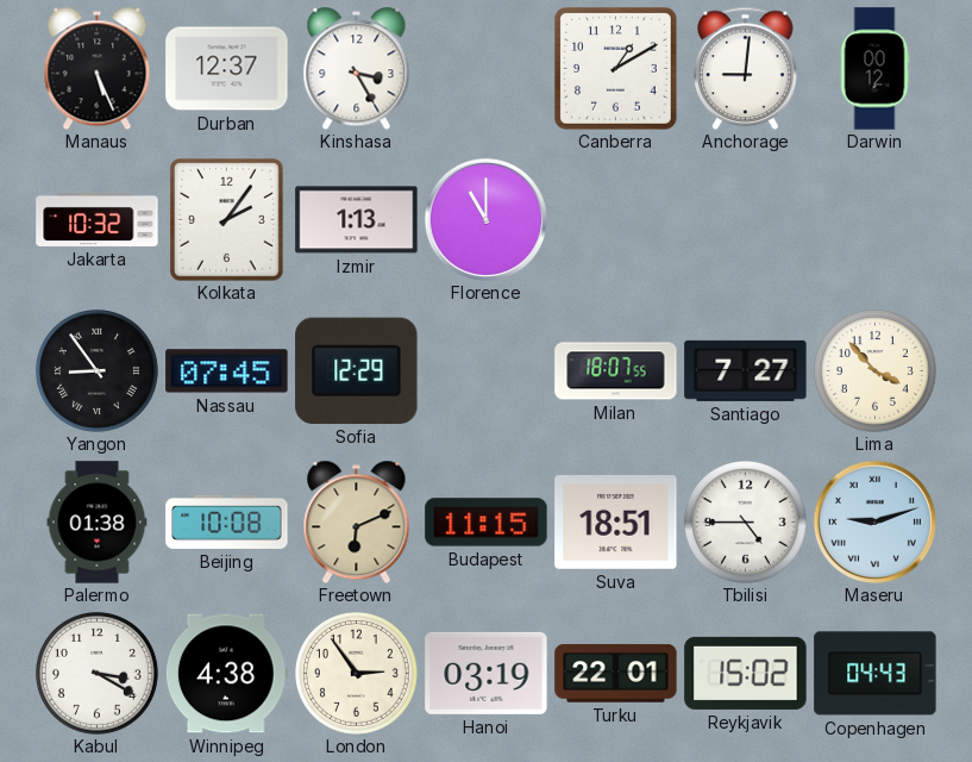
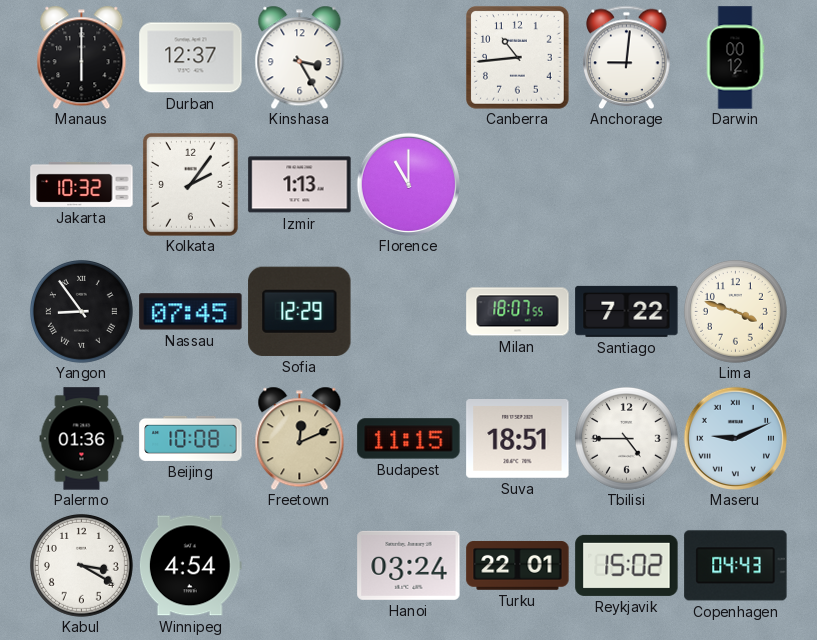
Manaus: 5:26 -> 6:00 (82, 57)
Canberra: 1:10 -> 10:44 (518, 58)
Santiago: 7:27 -> 7:22 (627, 311)
Lima: 3:53 -> 3:48 (735, 311)
Palermo: 01:38 -> 01:36 (82, 439)
Freetown: 6:11 -> 12:11 (300, 438)
Maseru: 9:12 -> 9:11 (735, 438)
Winnipeg: 4:38 -> 4:54 (190, 566)
London: 2:54 -> none (356, 673)
Hanoi: 03:19 -> 03:24 (409, 565)
